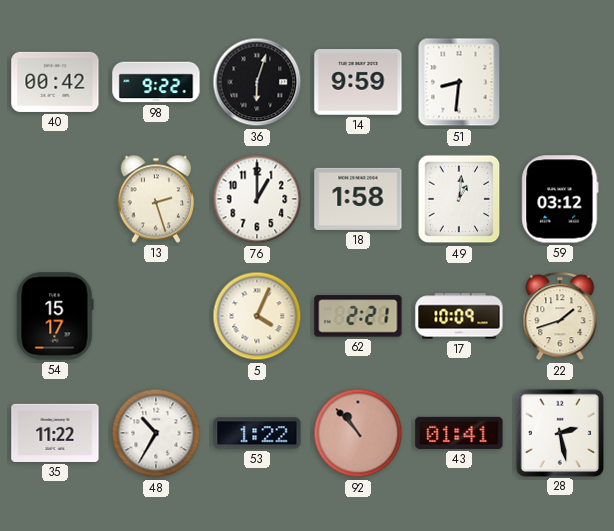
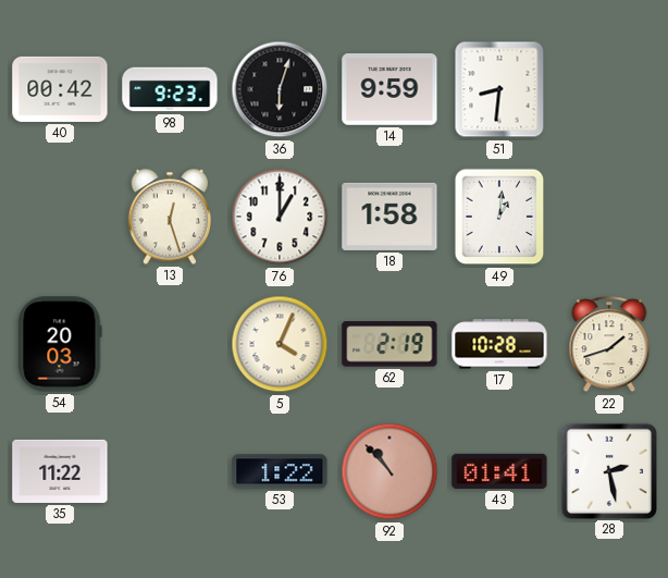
98: 9:22 -> 9:23 (170, 89)
13: 2:27 -> 12:27 (170, 217)
59: 03:12 -> none (560, 199)
54: 15:17 -> 20:03 (60, 344)
62: 2:21 -> 2:19 (389, 344)
17: 10:09 -> 10:28 (499, 344)
48: 10:35 -> none (156, 433)
